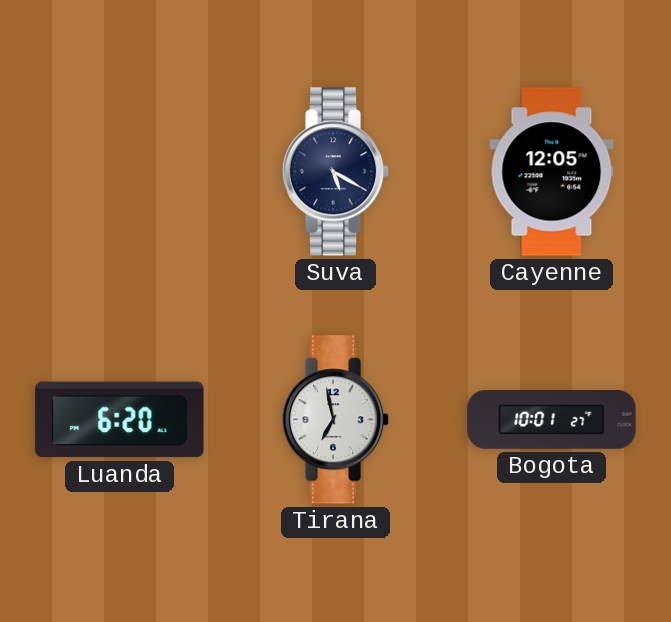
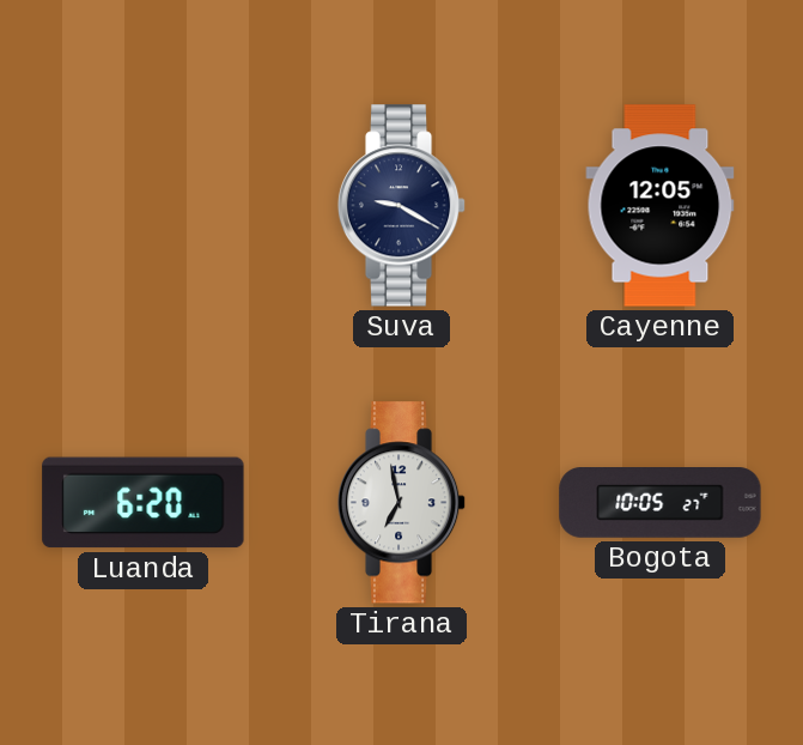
Suva: 5:20 -> 9:20 (402, 206)
Bogota: 10:01 -> 10:05 (661, 503)
